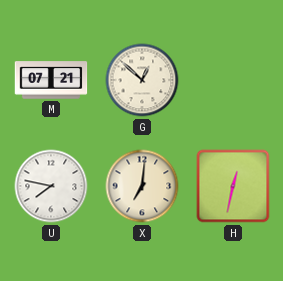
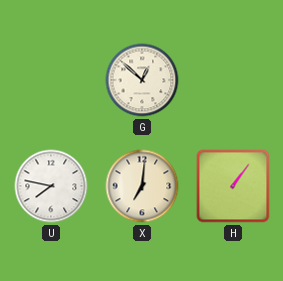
M: 07:21 -> none (51, 80)
H: 12:32 -> 1:06 (233, 186)
